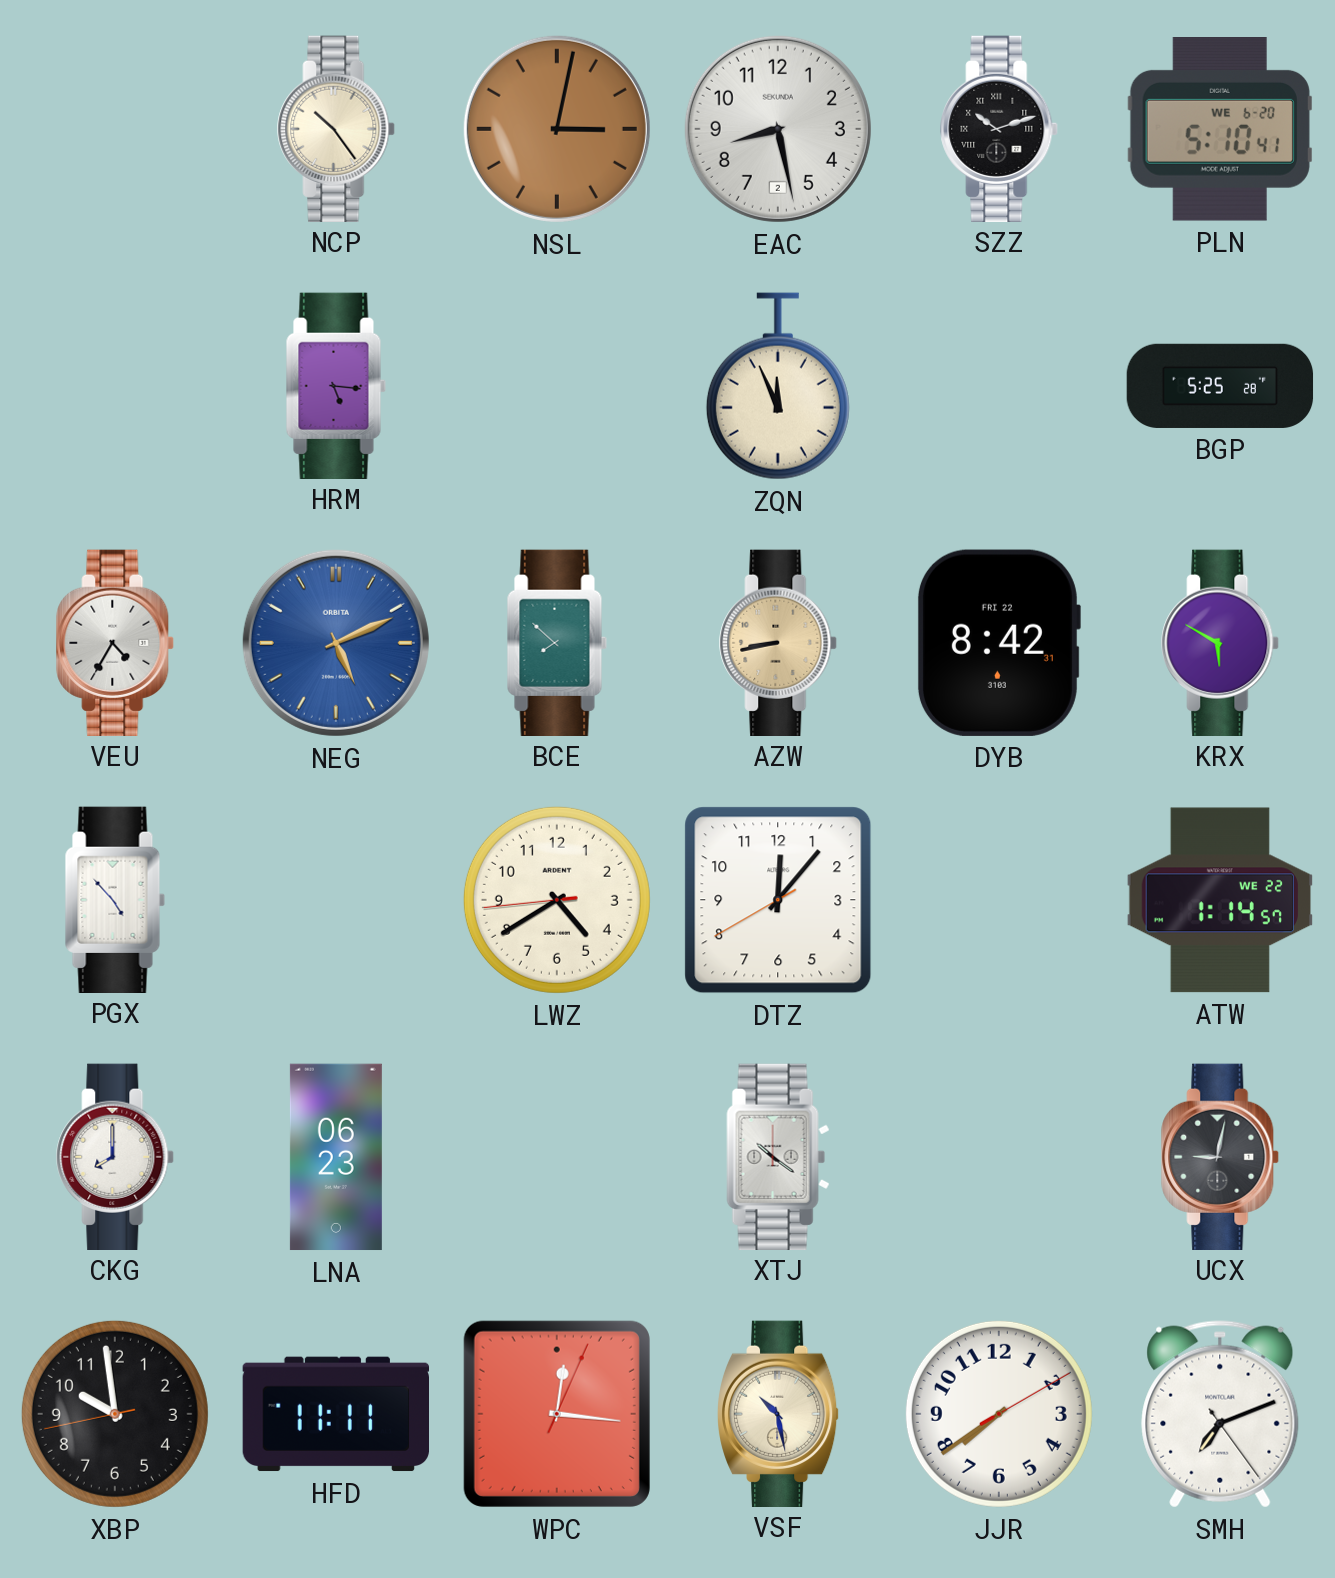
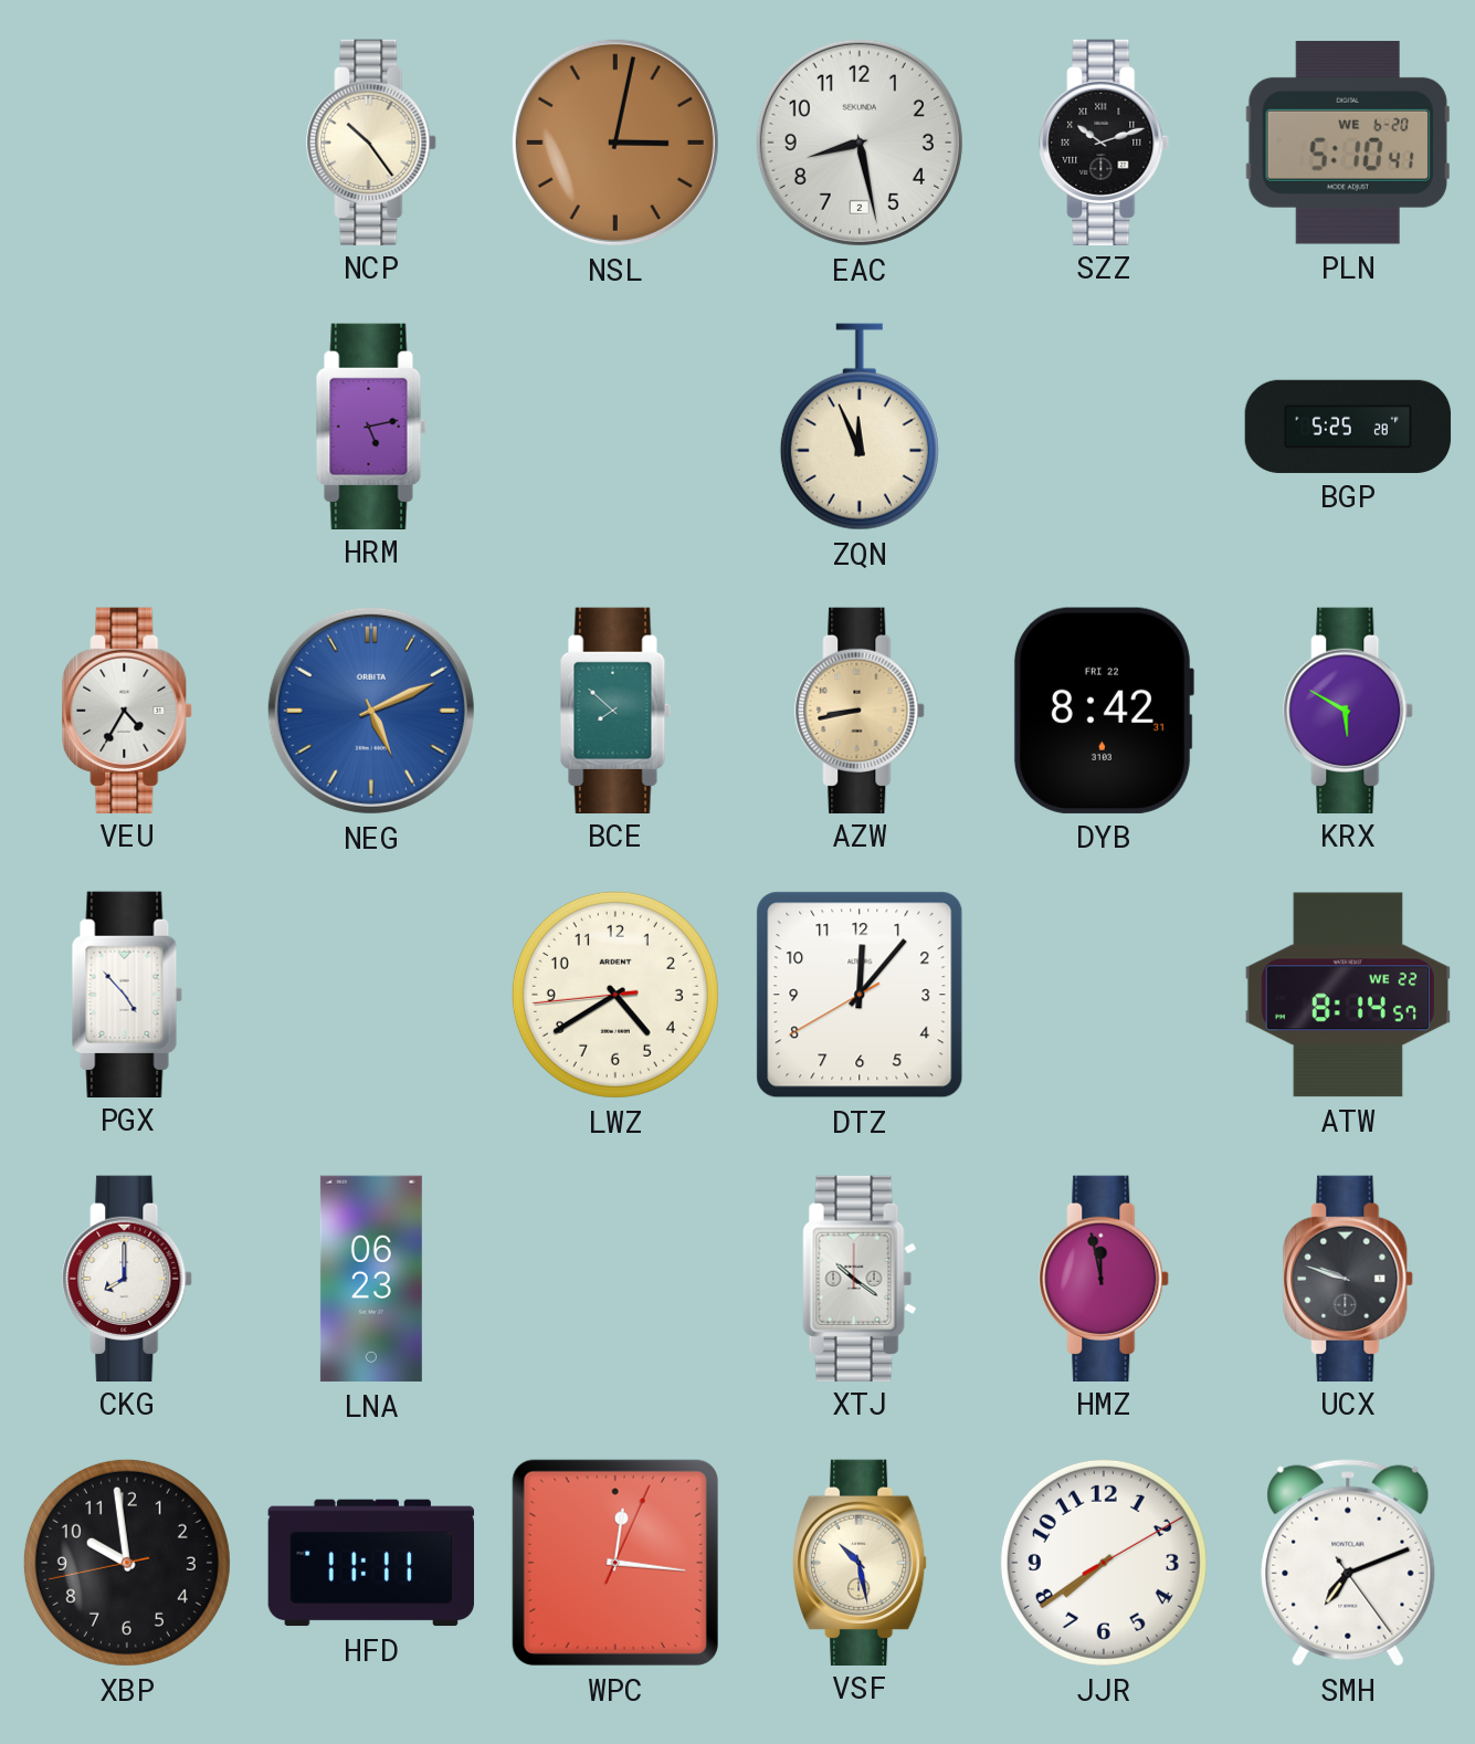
HRM: 5:16 -> 5:13 (371, 426)
ATW: 1:14 -> 8:14 (1347, 995)
HMZ: none -> 11:58 (1105, 1278)
UCX: 9:02 -> 9:48 (1349, 1278)
